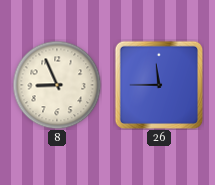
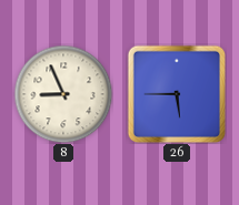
26: 11:45 -> 5:45 (177, 94)
